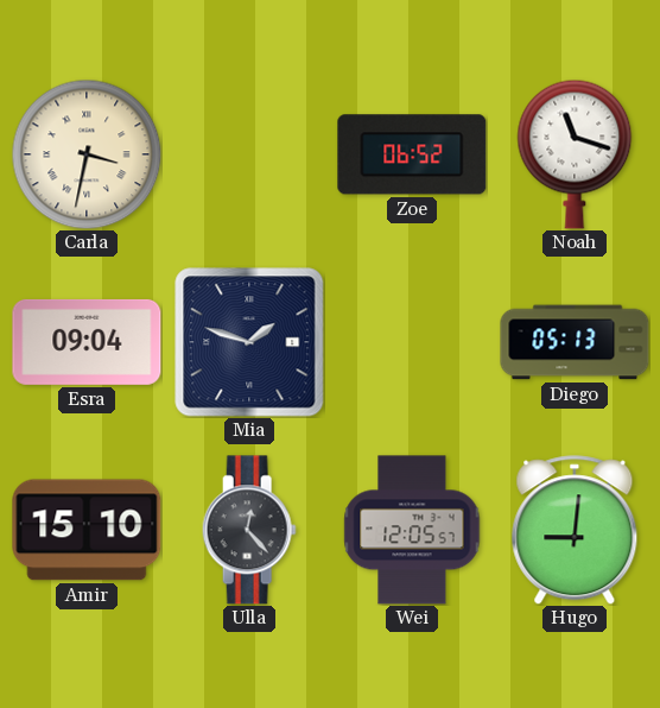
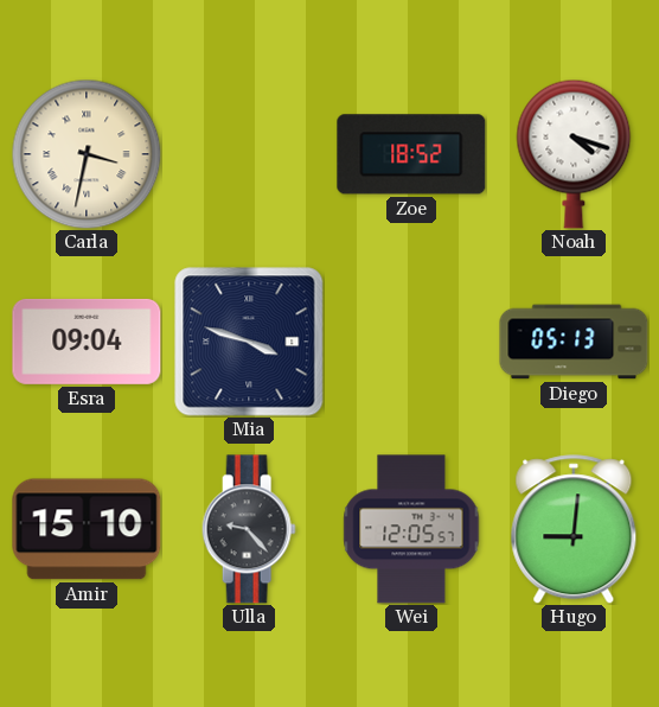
Zoe: 06:52 -> 18:52 (411, 154)
Noah: 11:18 -> 4:18 (574, 154)
Mia: 1:48 -> 3:48 (249, 342)
Ulla: 12:23 -> 9:23 (249, 529)
